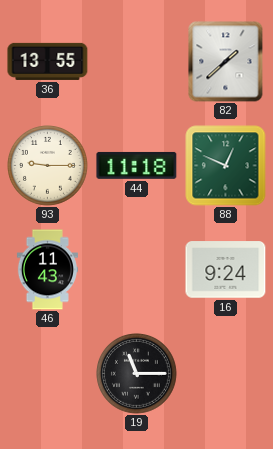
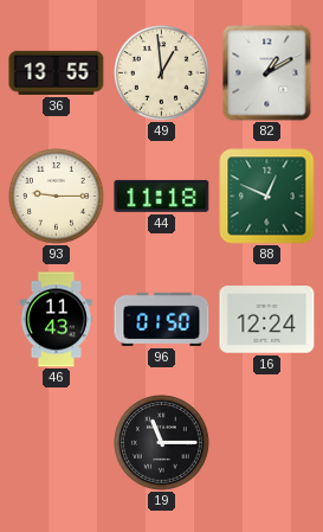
49: none -> 12:59 (162, 73)
82: 1:38 -> 1:10 (267, 73)
96: none -> 01:50 (162, 319)
16: 9:24 -> 12:24 (267, 320)
